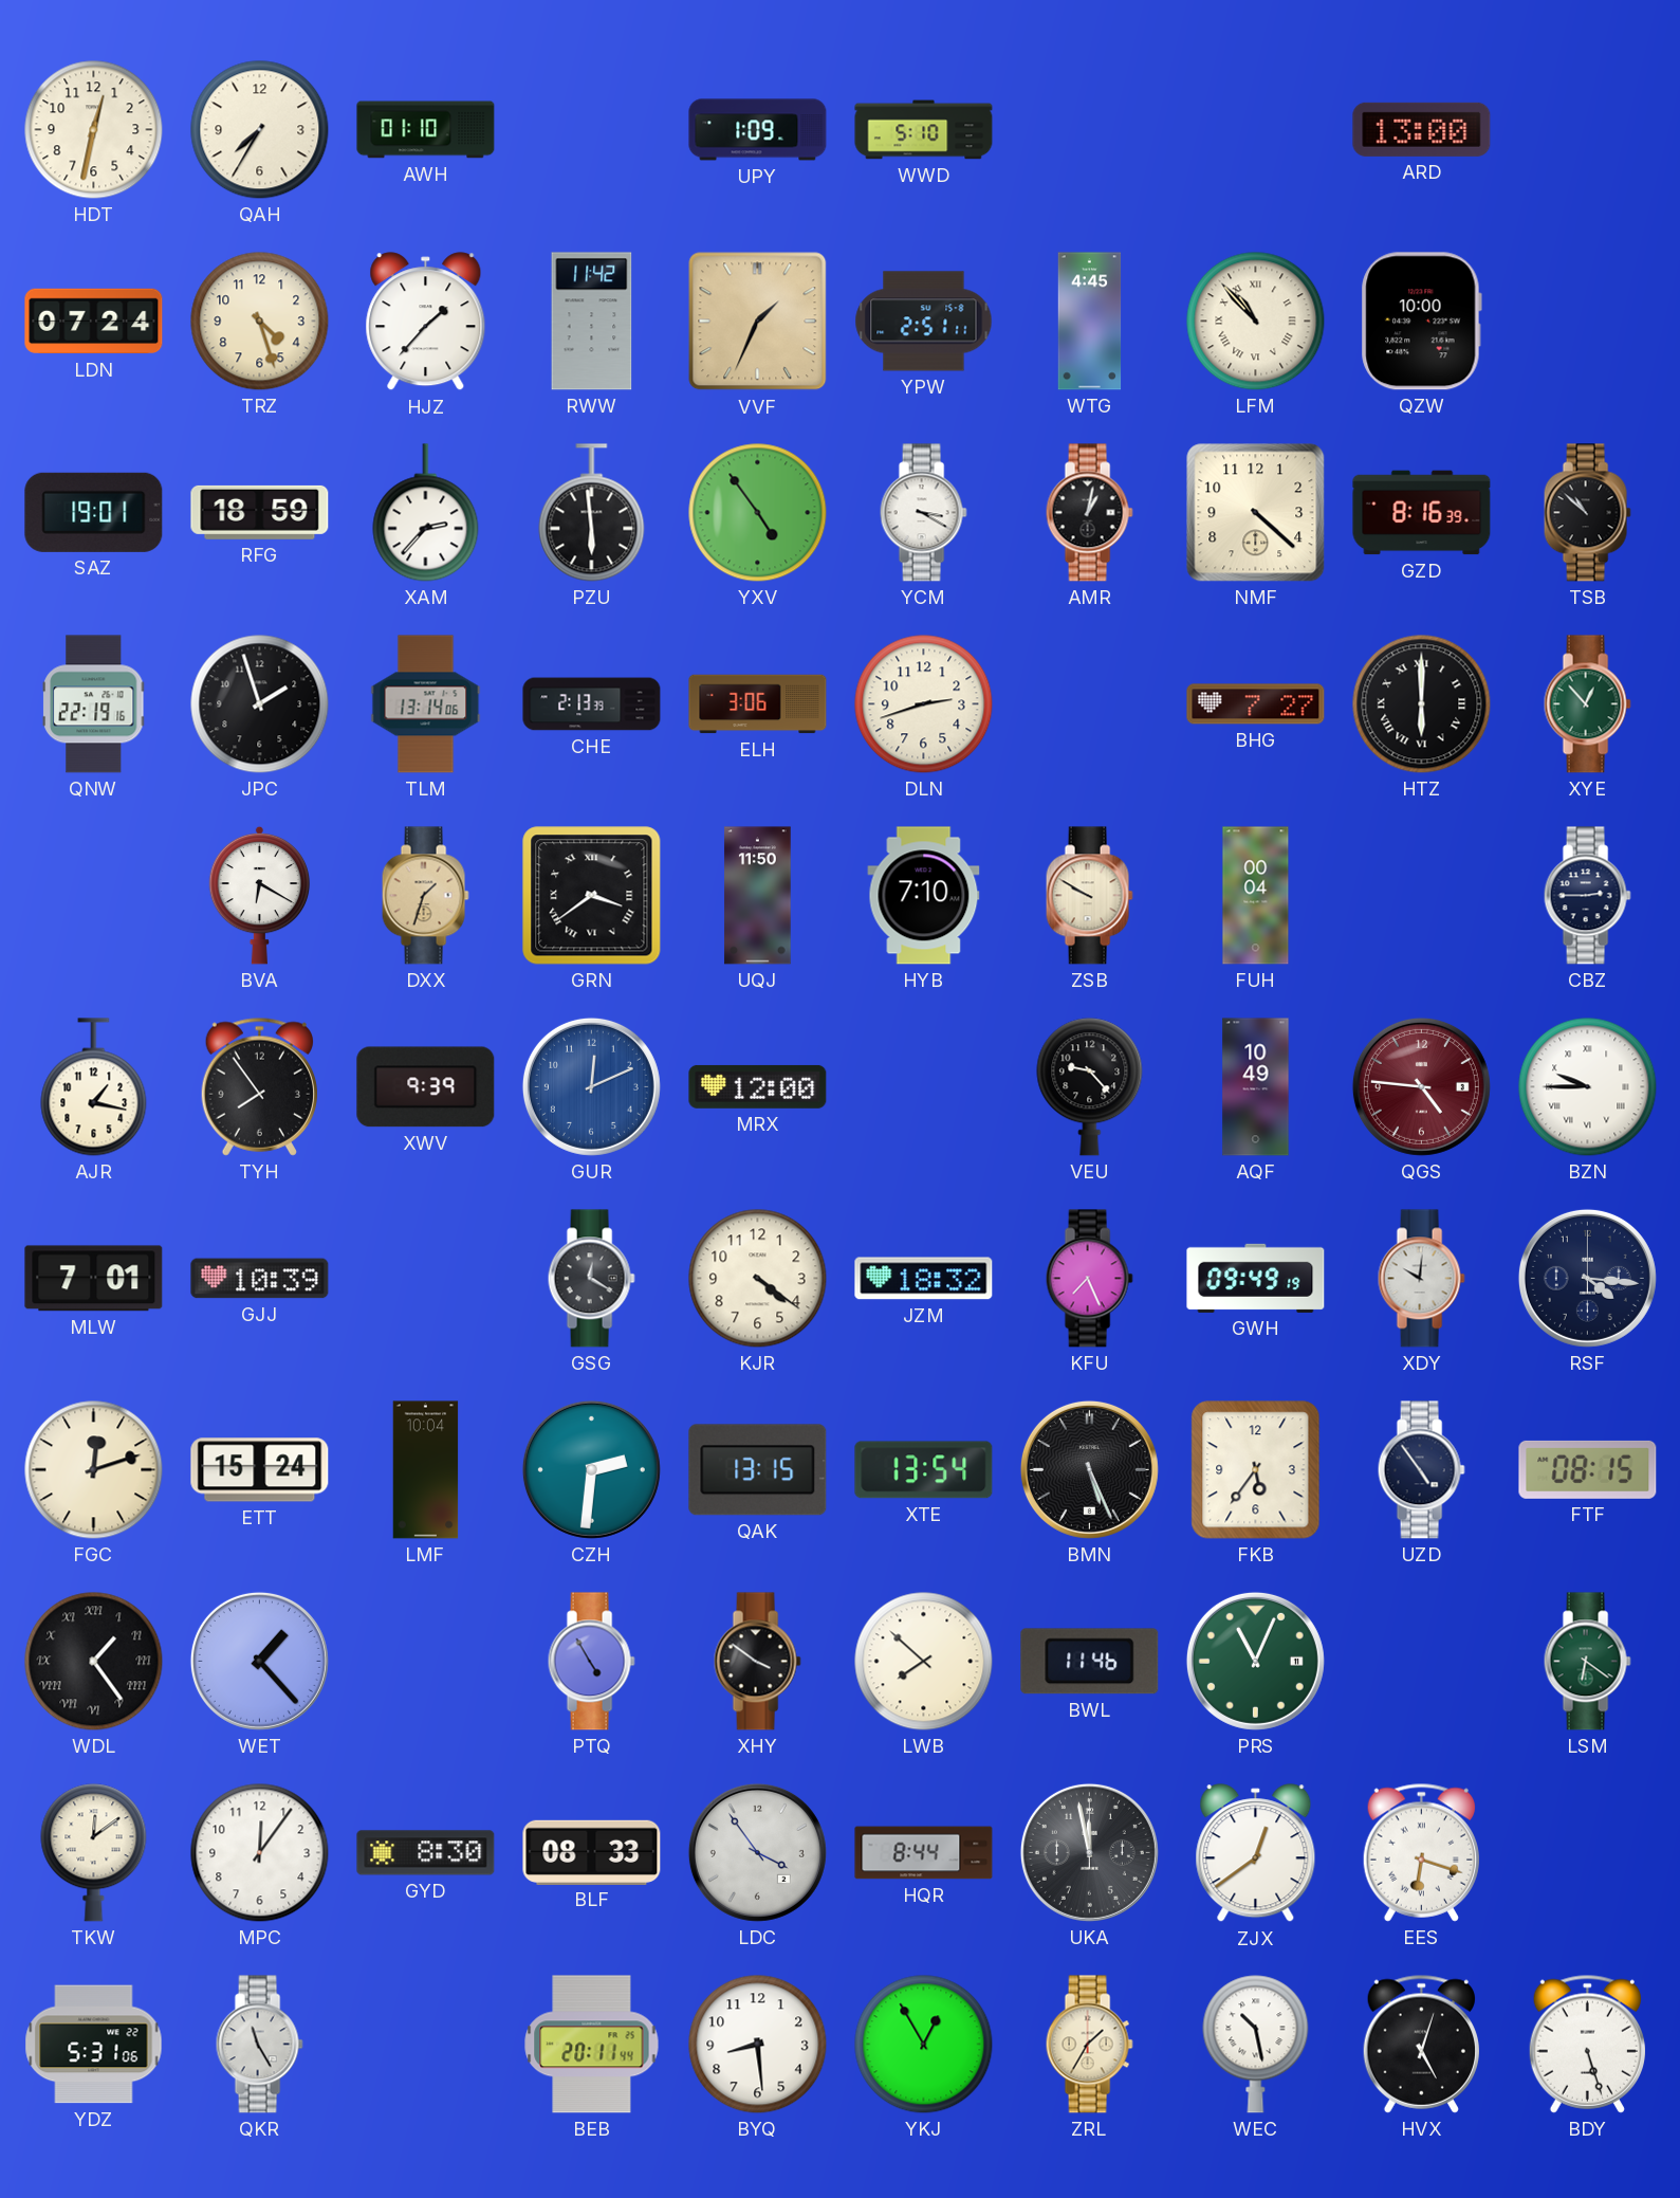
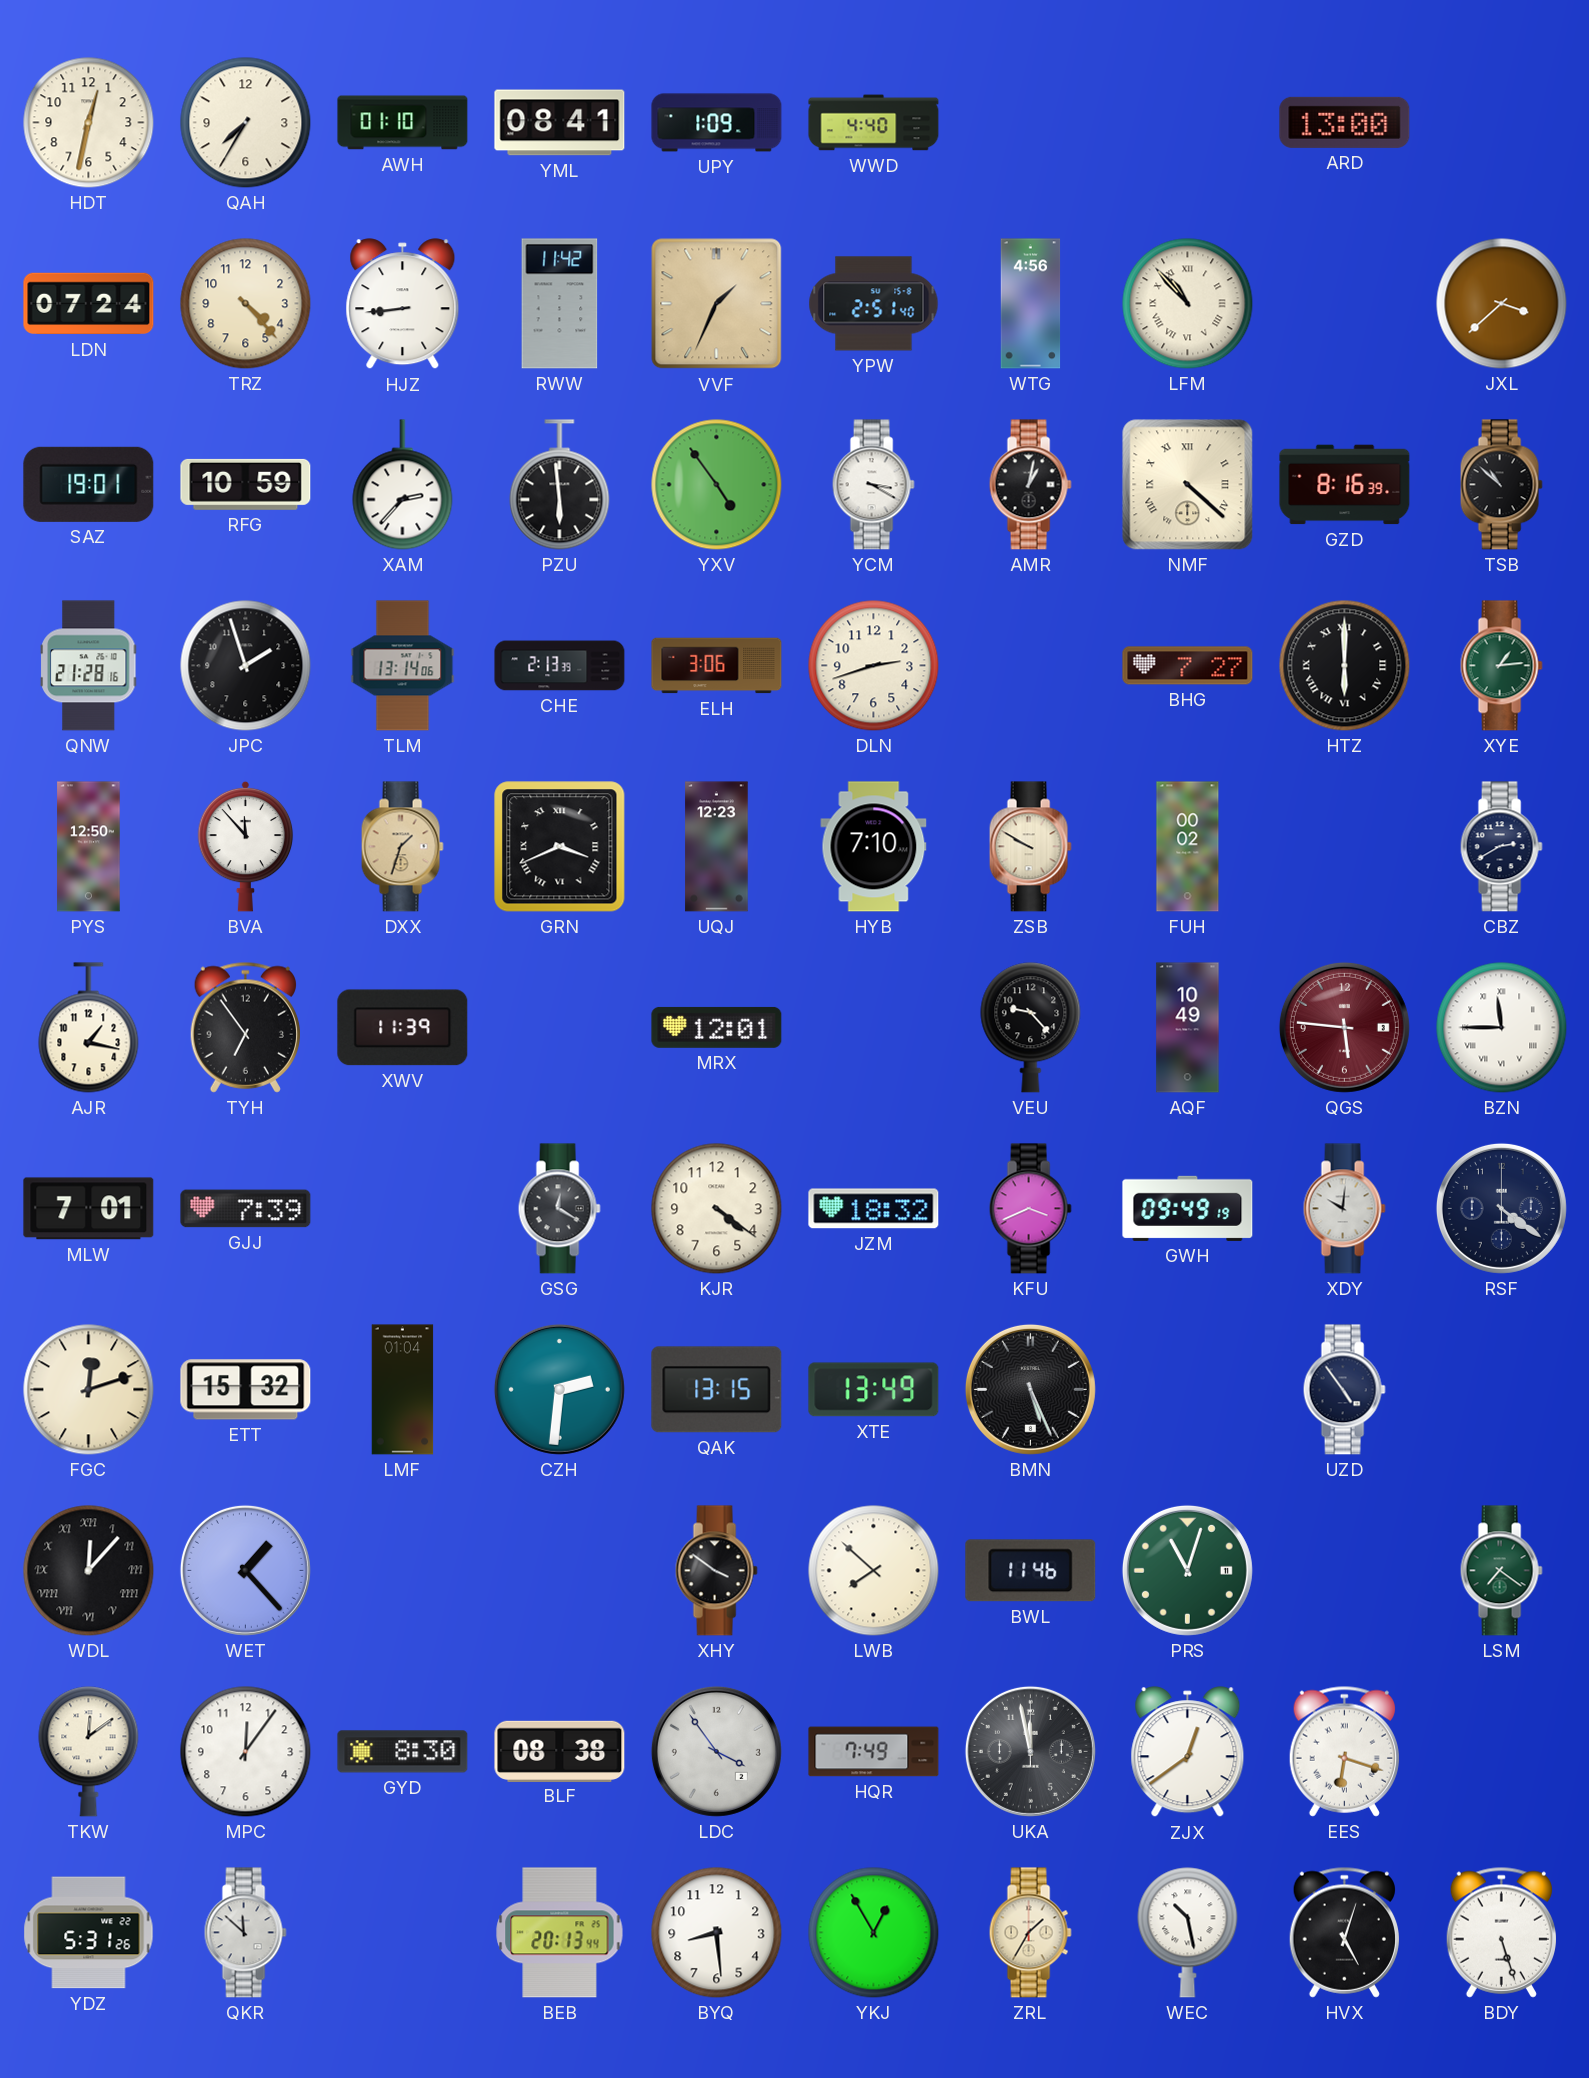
YML: none -> 08:41 (560, 123)
WWD: 5:10 -> 4:40 (874, 123)
TRZ: 4:27 -> 4:23 (246, 304)
HJZ: 1:37 -> 8:44 (403, 304)
YPW: 2:51:11 -> 2:51:40 (874, 304)
WTG: 4:45 -> 4:56 (1031, 304)
QZW: 10:00 -> none (1421, 322)
JXL: none -> 3:38 (1502, 304)
RFG: 18:59 -> 10:59 (246, 484)
NMF numerals: Arabic -> Roman (1188, 485)
QNW: 22:19 -> 21:28 (89, 666)
XYE: 12:53 -> 1:14 (1501, 666)
PYS: none -> 12:50 (89, 847)
BVA: 6:20 -> 11:53 (246, 846)
GRN: 3:39 -> 3:41 (560, 847)
UQJ: 11:50 -> 12:23 (717, 847)
FUH: 00:04 -> 00:02 (1188, 847)
CBZ: 2:45 -> 2:40 (1501, 847)
TYH: 7:54 -> 6:54 (245, 1027)
XWV: 9:39 -> 11:39 (403, 1028)
GUR: 12:11 -> none (591, 1086)
MRX: 12:00 -> 12:01 (717, 1027)
QGS: 4:46 -> 5:46 (1344, 1027)
BZN: 9:45 -> 11:45 (1502, 1028)
GJJ: 10:39 -> 7:39 (246, 1209)
KFU: 7:26 -> 3:41 (1030, 1209)
RSF: 4:16 -> 4:21 (1501, 1208)
ETT: 15:24 -> 15:32 (246, 1390)
LMF: 10:04 -> 01:04 (403, 1390)
XTE: 13:54 -> 13:49 (874, 1390)
FKB: 5:36 -> none (1256, 1470)
FTF: 08:15 -> none (1588, 1469)
WDL: 1:24 -> 12:07 (89, 1571)
PTQ: 4:55 -> none (591, 1662)
PRS: 11:04 -> 11:03 (1187, 1570)
LSM: 6:21 -> 7:21 (1501, 1571)
BLF: 08:33 -> 08:38 (560, 1751)
HQR: 8:44 -> 7:49 (874, 1752)
YDZ: 5:31:06 -> 5:31:26 (89, 1933)
QKR: 11:25 -> 11:52 (245, 1933)
BEB: 20:11 -> 20:13 (560, 1933)
